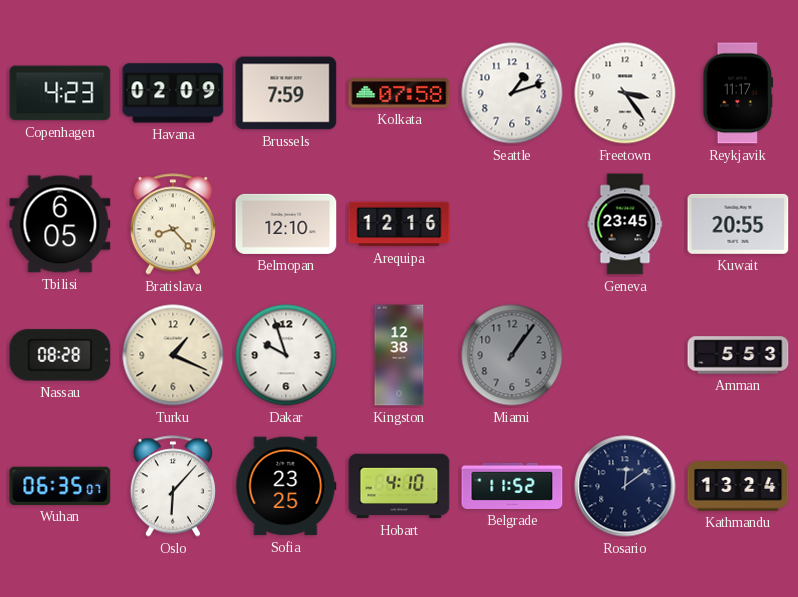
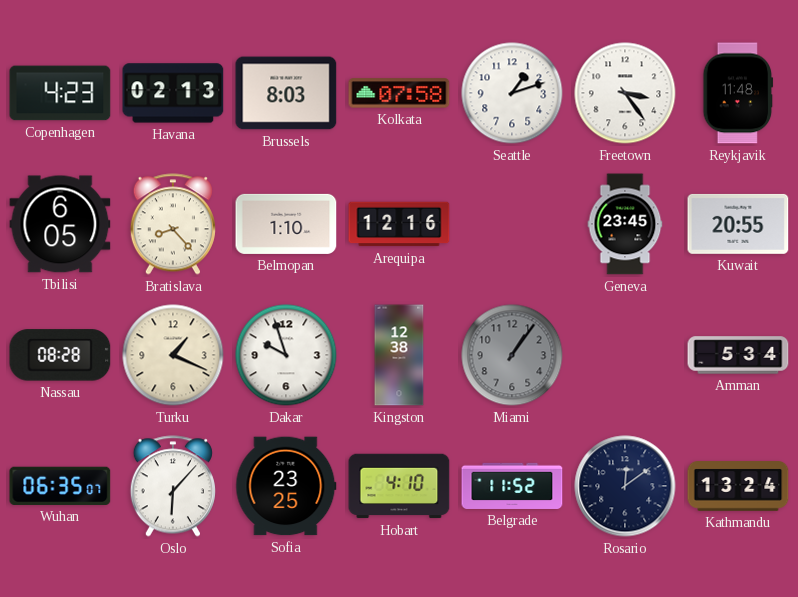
Havana: 02:09 -> 02:13 (173, 93)
Brussels: 7:59 -> 8:03 (286, 93)
Reykjavik: 11:17 -> 11:48 (738, 93)
Belmopan: 12:10 -> 1:10 (286, 224)
Amman: 5:53 -> 5:34 (738, 355)
